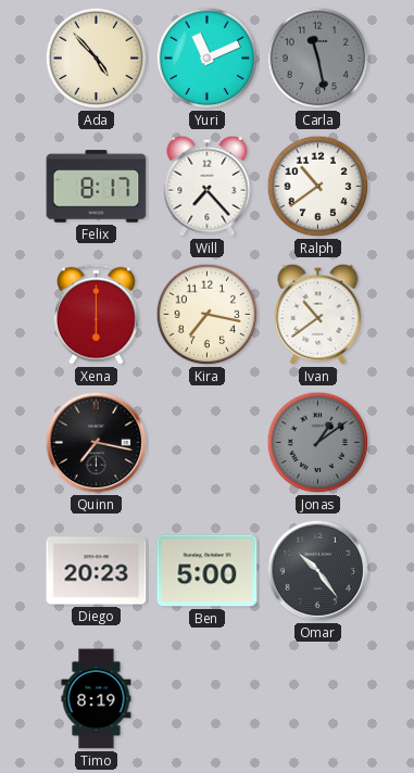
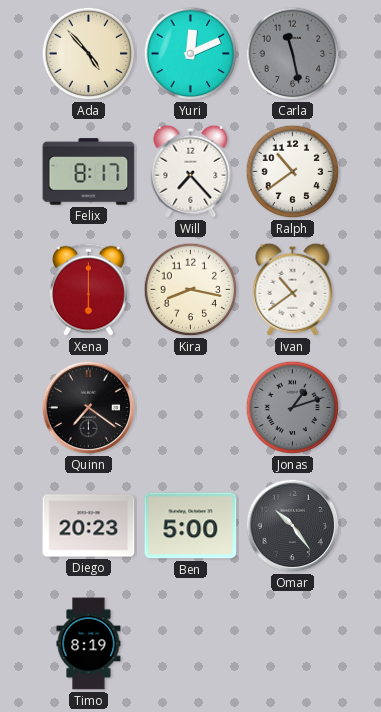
Yuri: 11:11 -> 12:11 (191, 54)
Kira: 7:17 -> 8:17 (191, 290)
Quinn: 7:17 -> 7:21 (89, 408)
Jonas: 1:09 -> 1:12 (293, 408)
